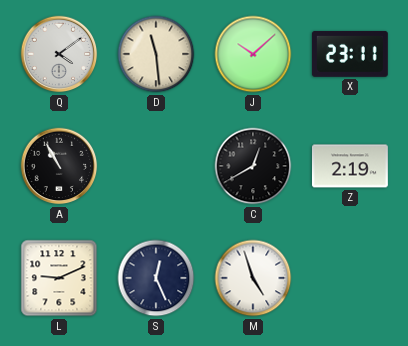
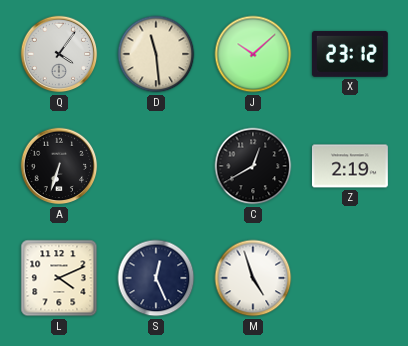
Q: 4:09 -> 4:06 (59, 54)
X: 23:11 -> 23:12 (350, 54)
A: 10:55 -> 6:33 (59, 166)
L: 9:11 -> 4:11 (59, 278)
